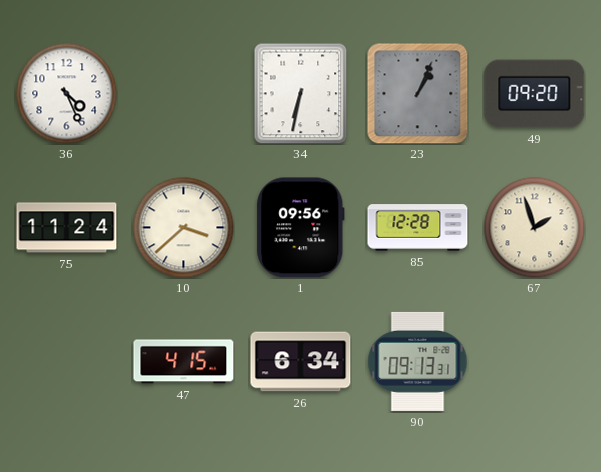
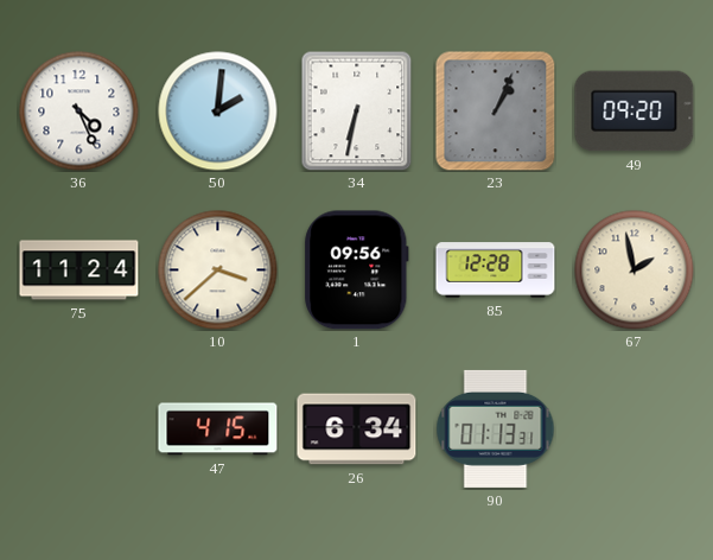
50: none -> 2:01 (218, 112)
67: 1:57 -> 1:58 (635, 271)
90: 09:13 -> 01:13 (496, 428)
